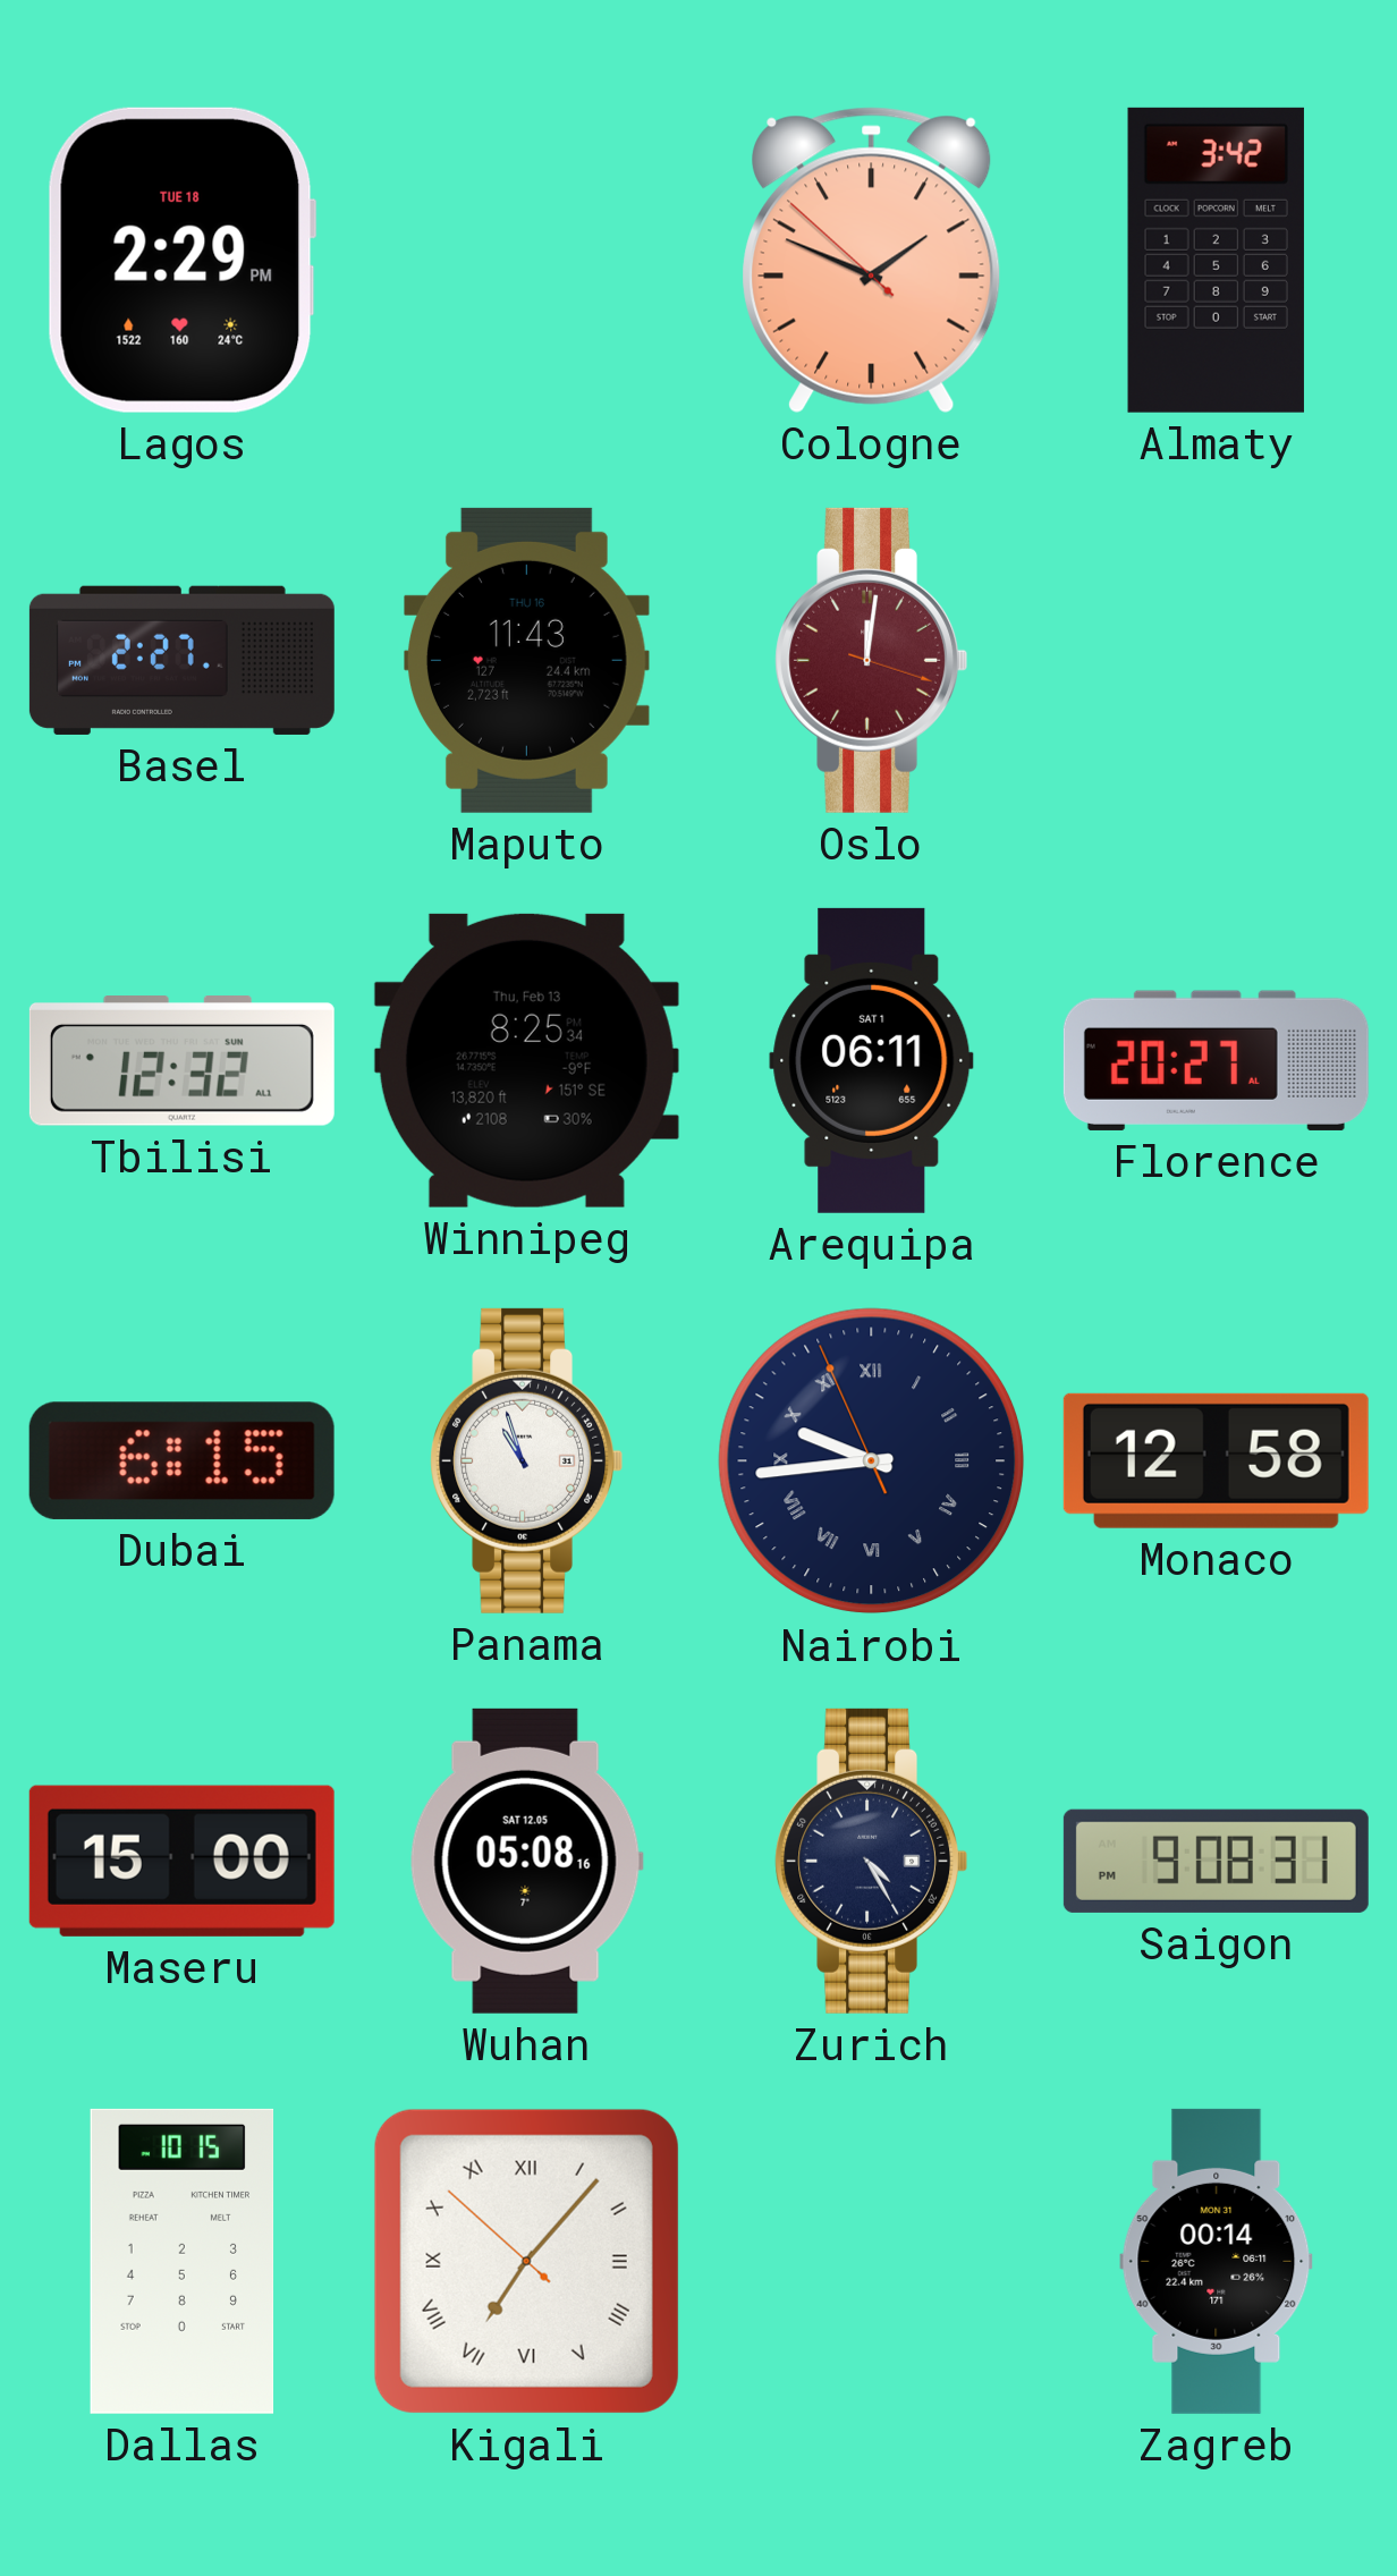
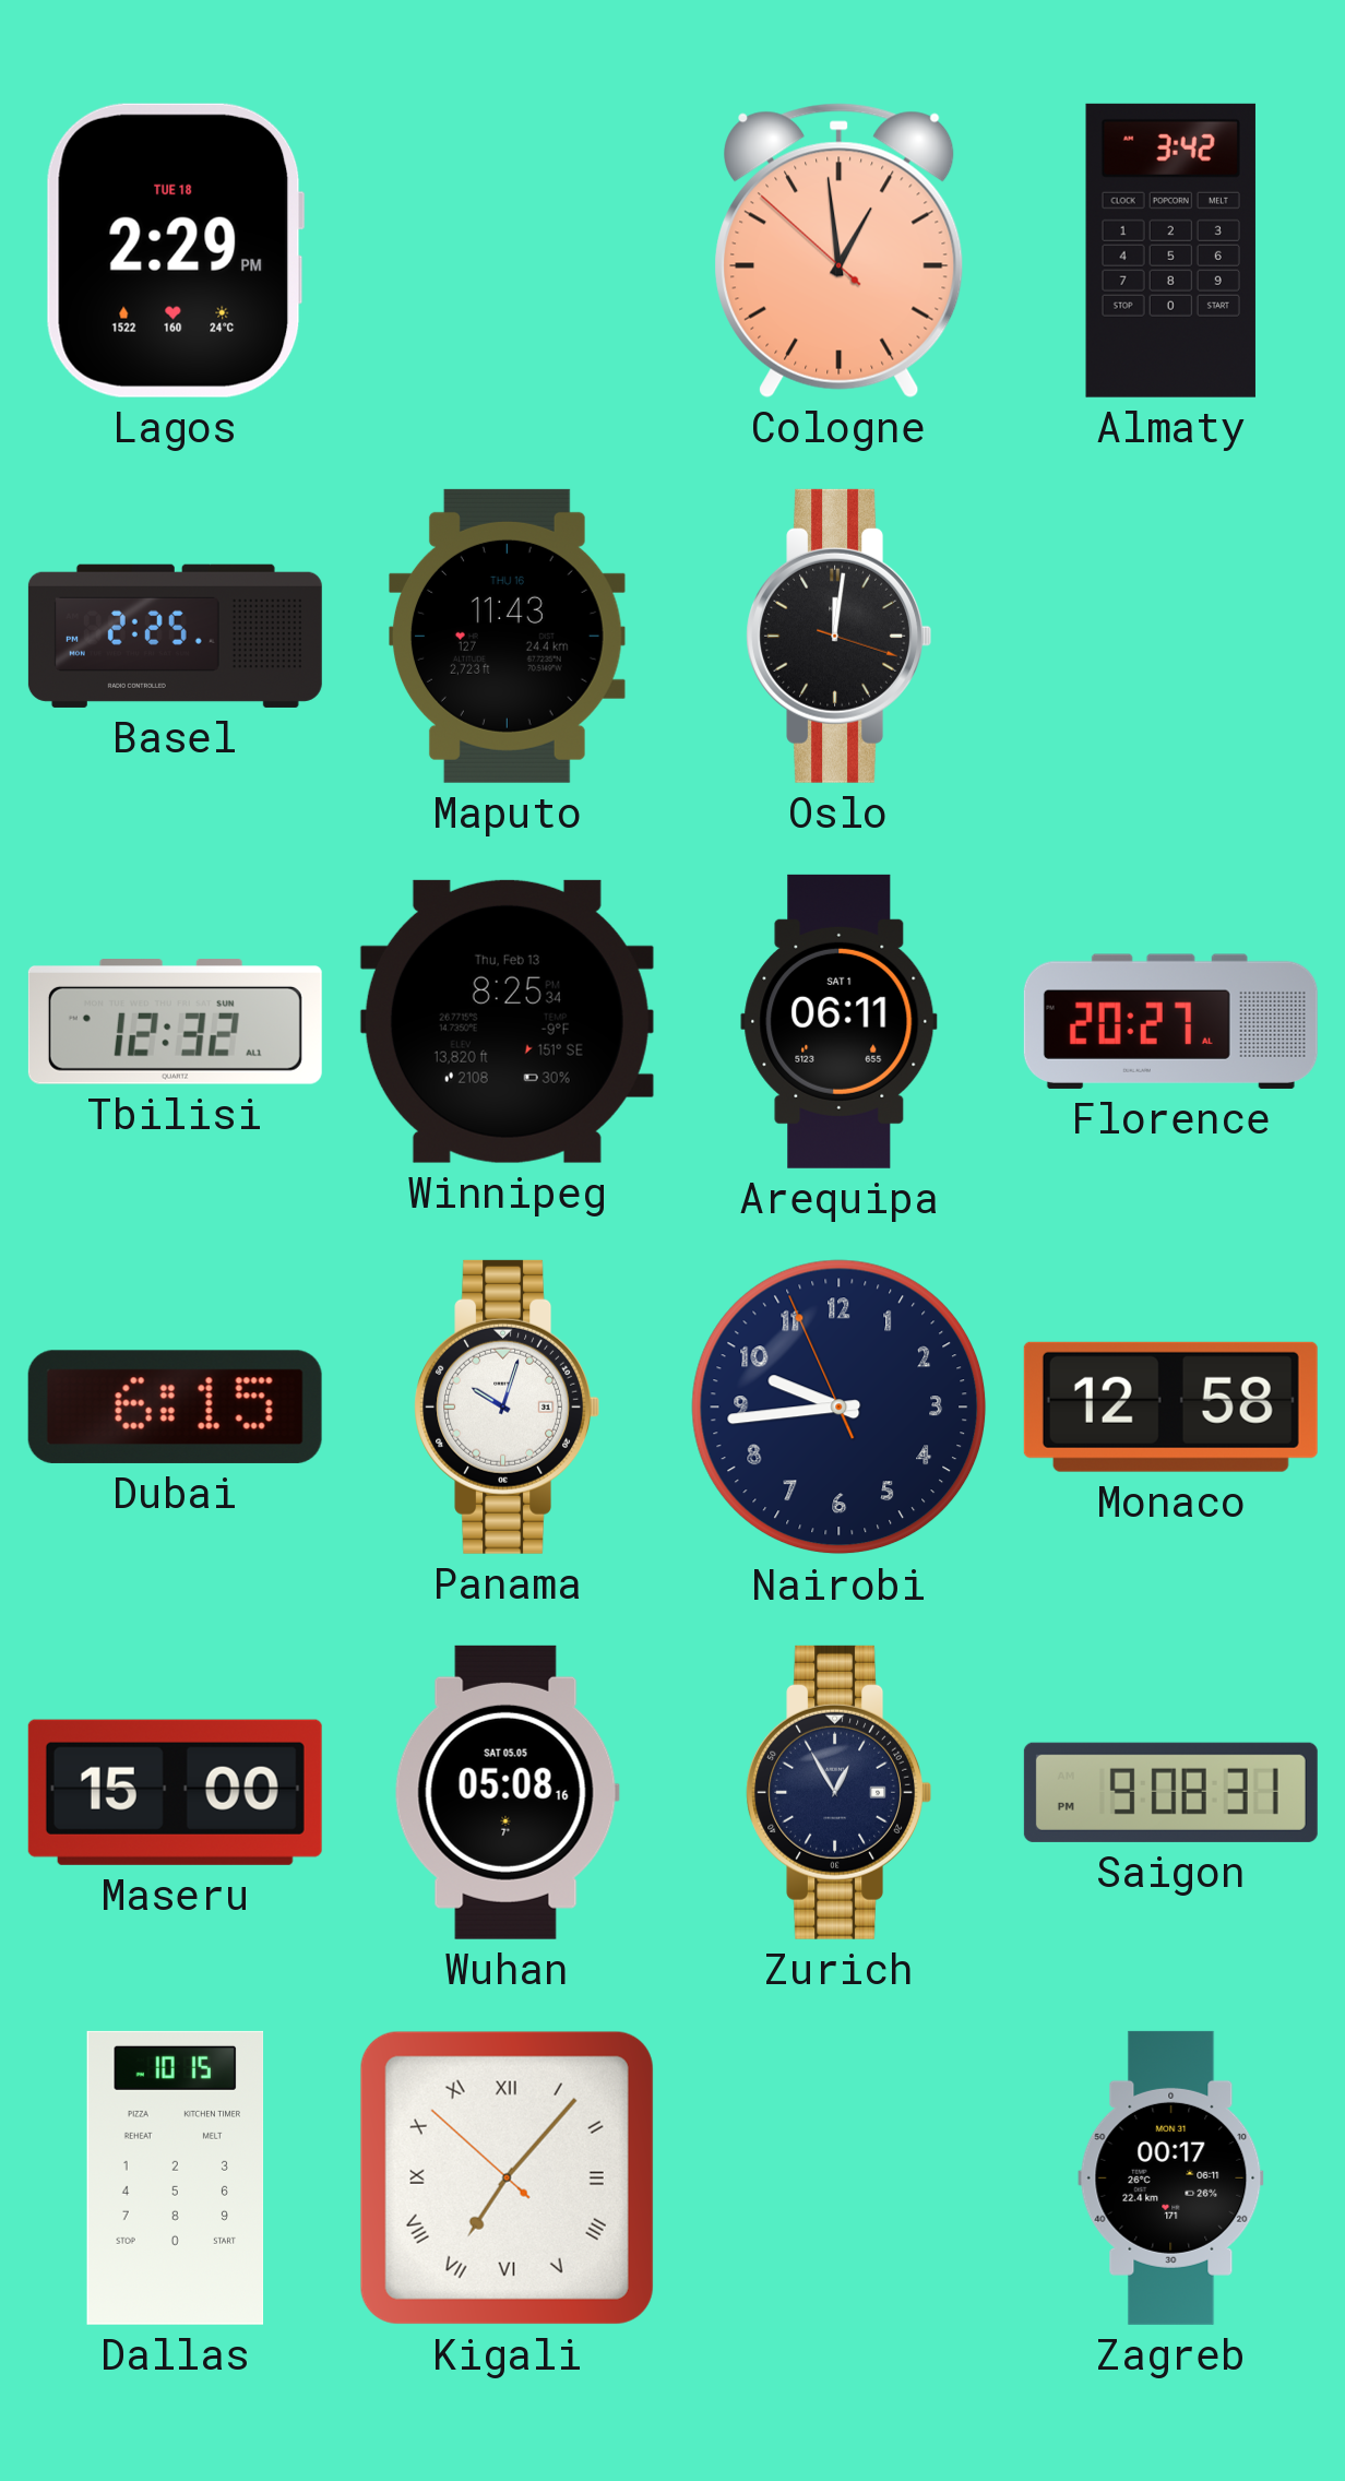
Cologne: 1:48 -> 12:58 (840, 250)
Basel: 2:27 -> 2:25 (175, 636)
Oslo dial: burgundy -> black (838, 636)
Panama: 10:57 -> 10:03 (507, 1406)
Nairobi numerals: Roman -> Arabic (840, 1408)
Wuhan date: SAT 12.05 -> SAT 05.05 (507, 1792)
Zurich: 4:25 -> 12:55 (838, 1792)
Zagreb: 00:14 -> 00:17 (1171, 2177)
